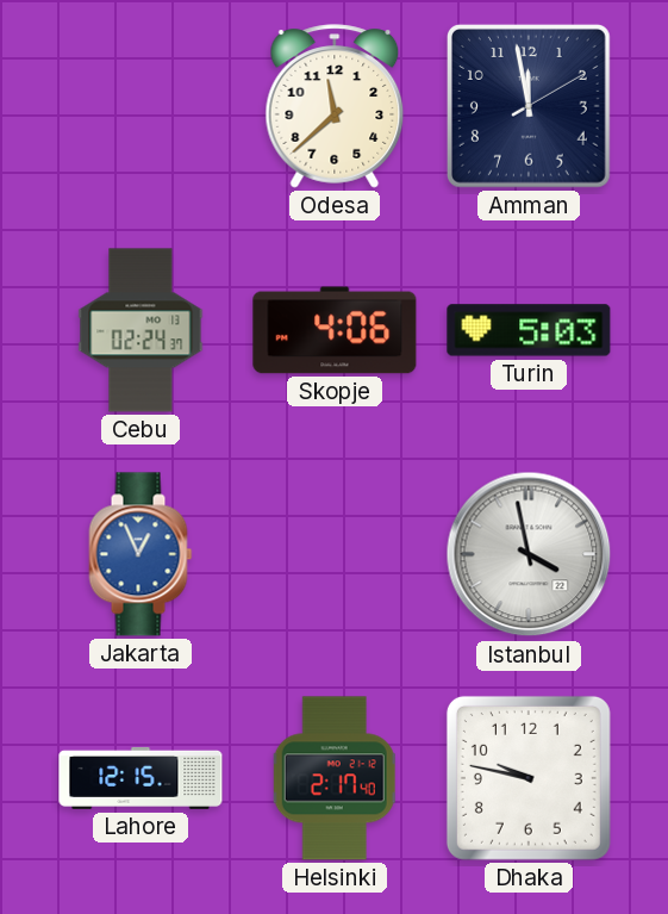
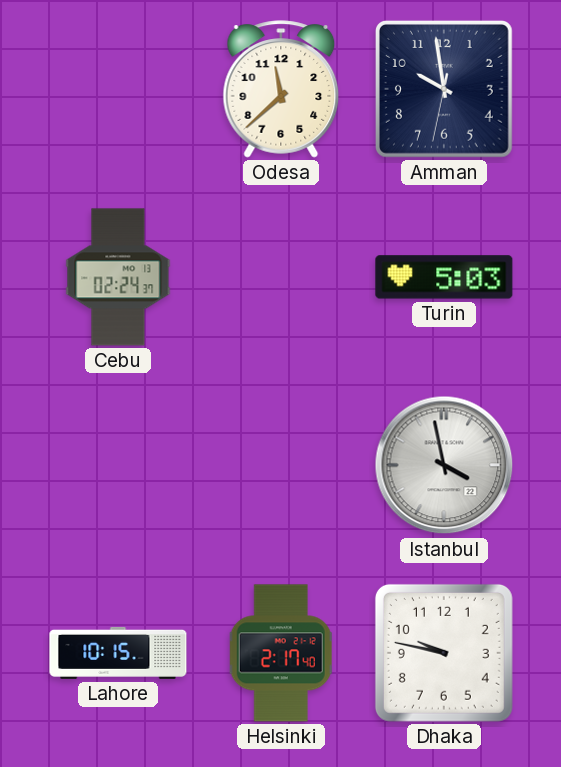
Amman: 11:58 -> 9:58 (444, 89)
Skopje: 4:06 -> none (335, 330)
Jakarta: 12:56 -> none (141, 554)
Lahore: 12:15 -> 10:15 (118, 653)
